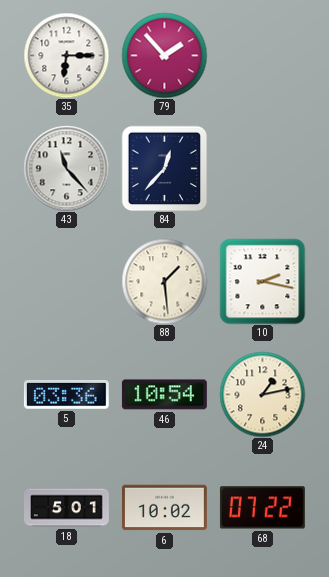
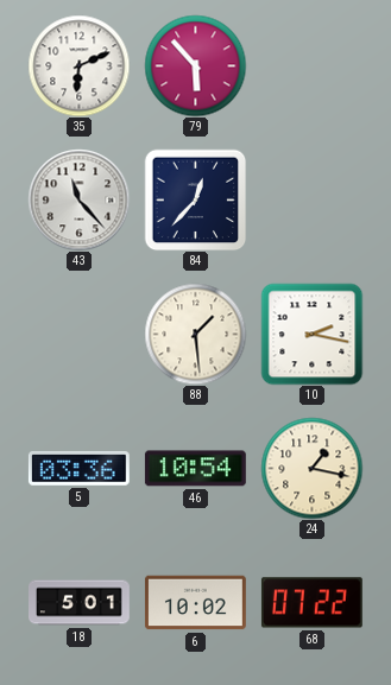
35: 6:15 -> 6:11 (78, 65)
79: 1:53 -> 5:53 (195, 65)
24: 1:13 -> 1:17 (311, 468)
